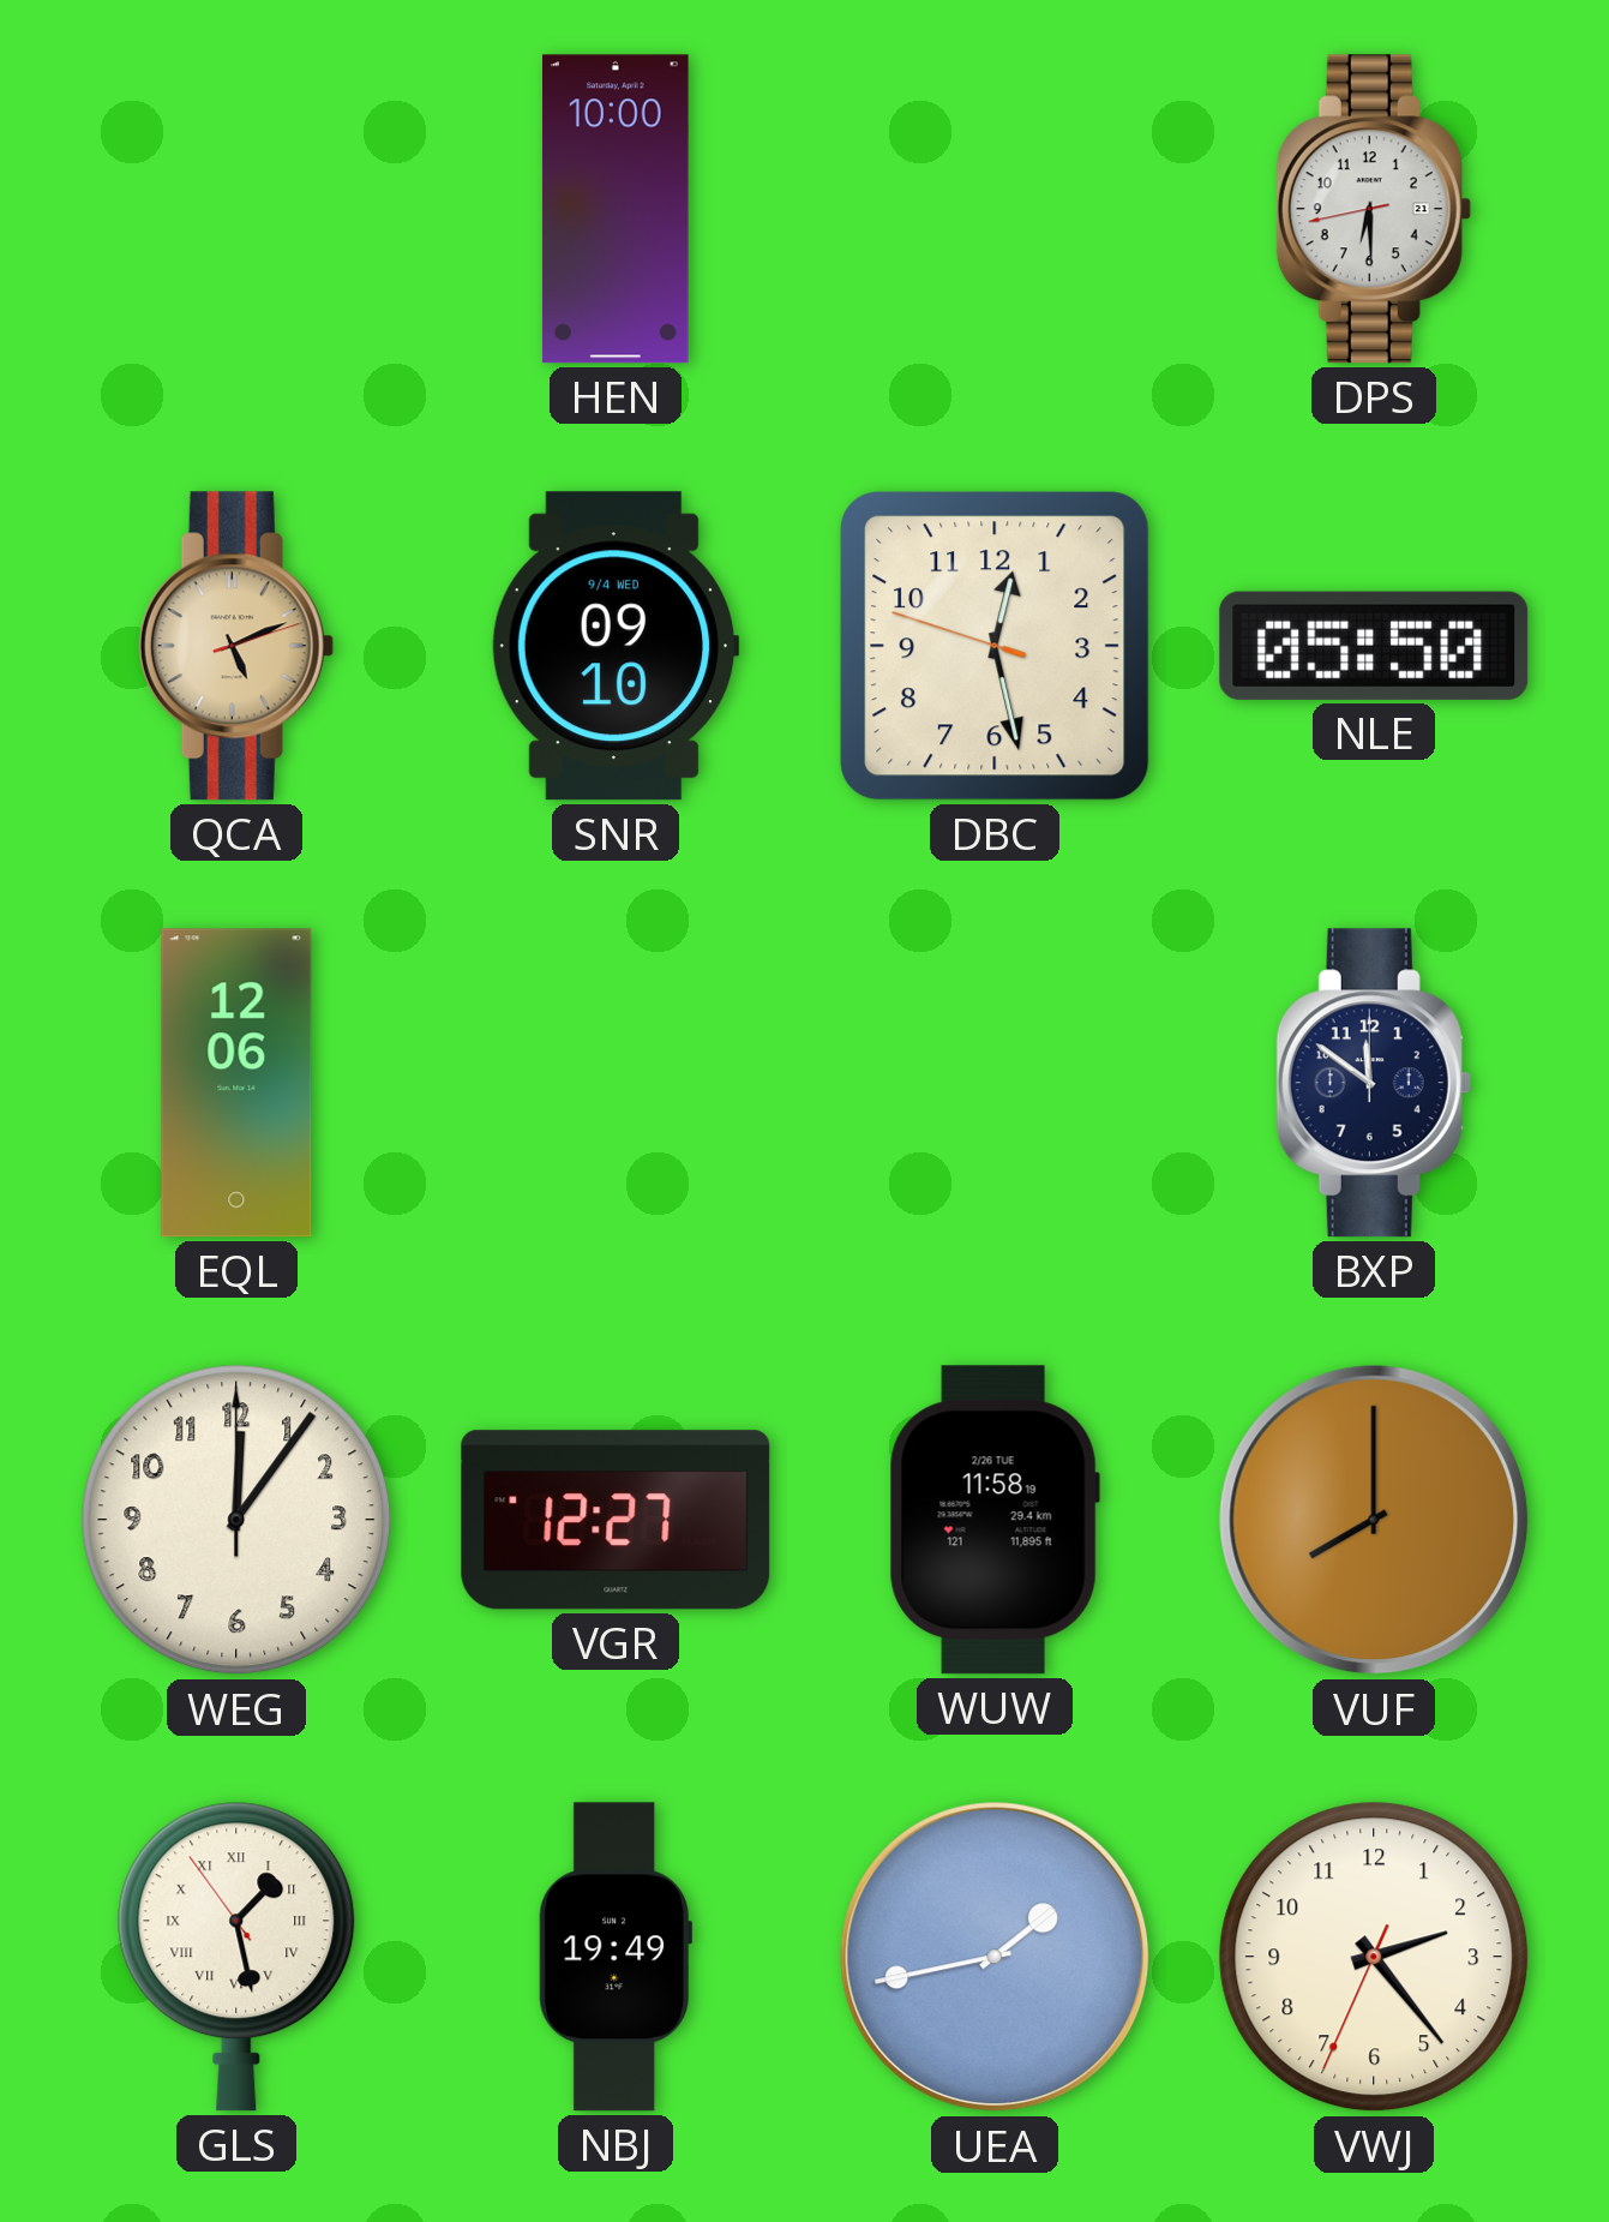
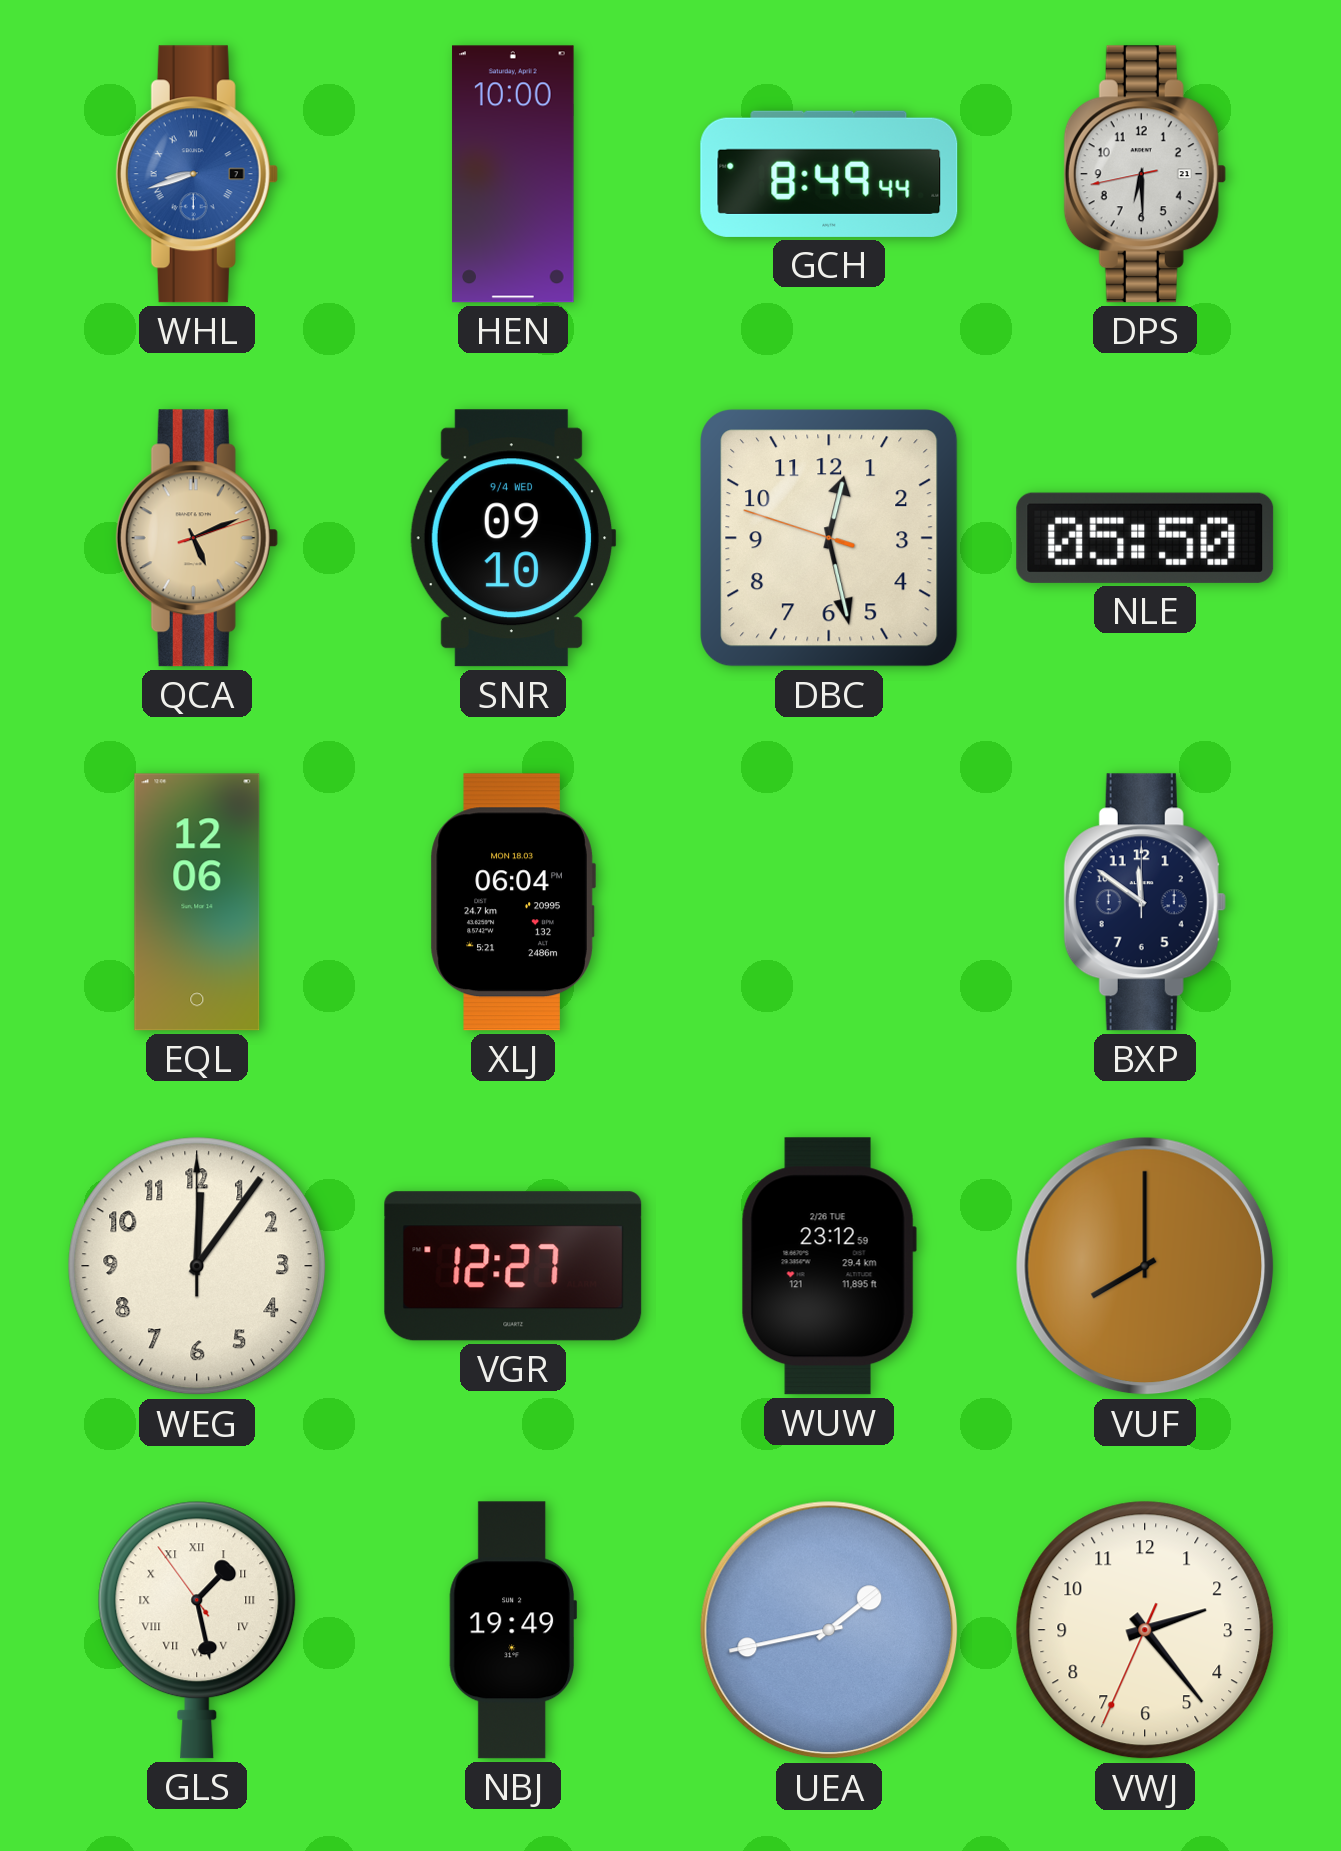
WHL: none -> 8:42 (197, 174)
GCH: none -> 8:49 (829, 174)
XLJ: none -> 06:04 (513, 902)
WUW: 11:58 -> 23:12 (829, 1266)
